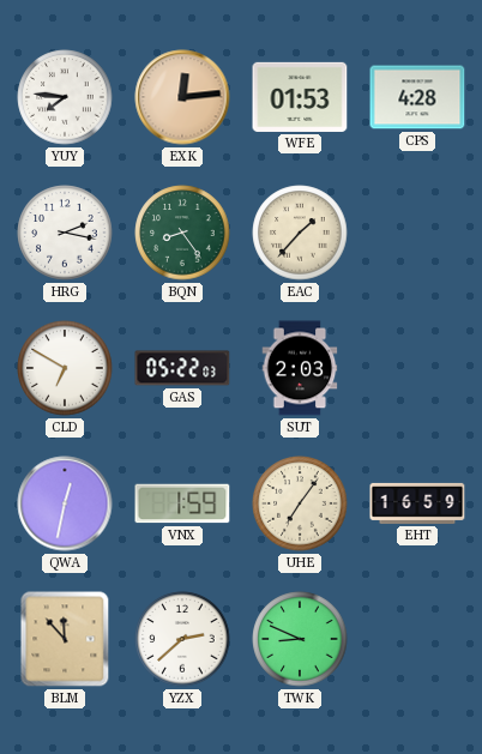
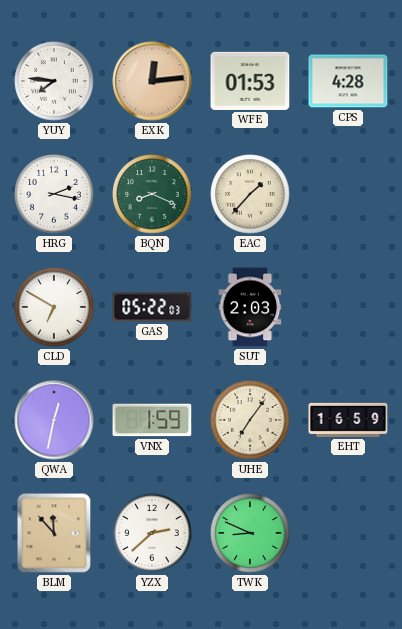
BQN: 8:24 -> 8:19 (152, 194)
